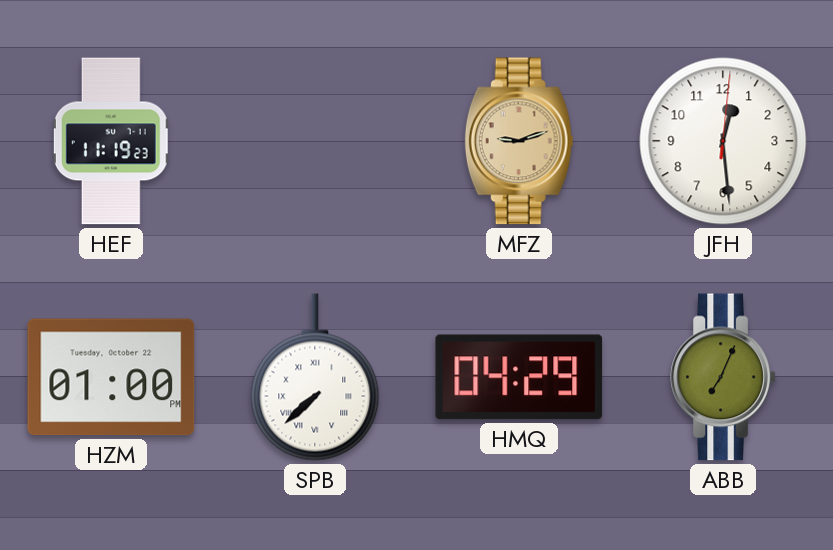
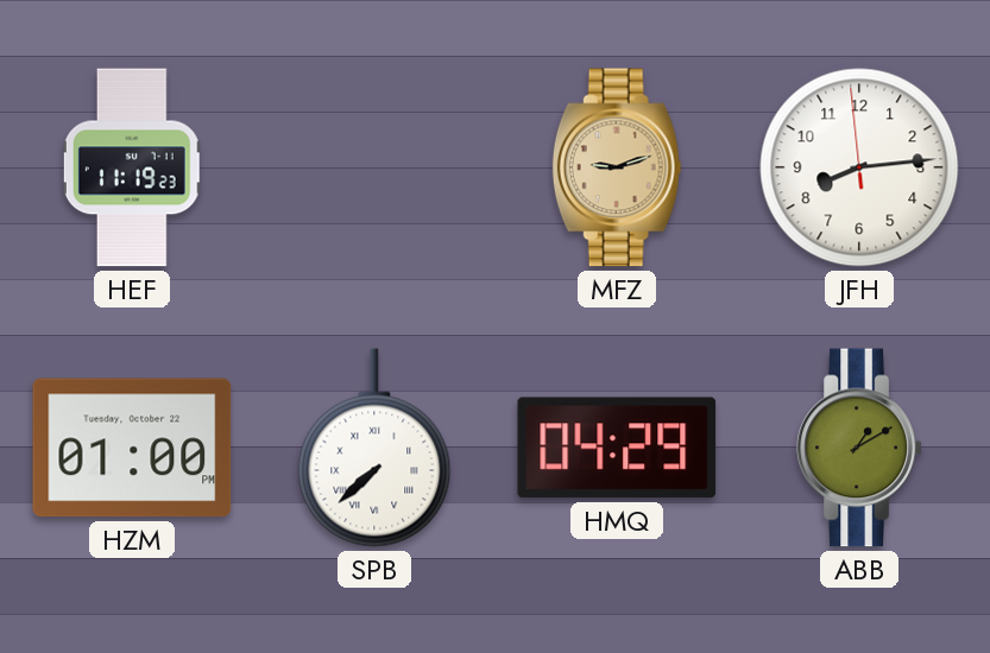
JFH: 12:29 -> 8:13 (859, 167)
ABB: 7:04 -> 1:10 (859, 448)
